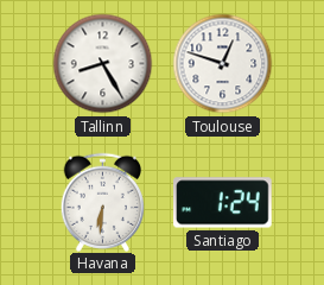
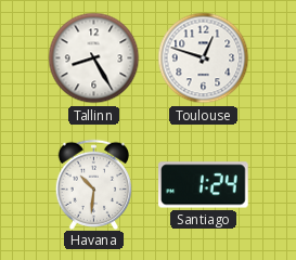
Havana: 6:31 -> 10:31 (94, 184)
